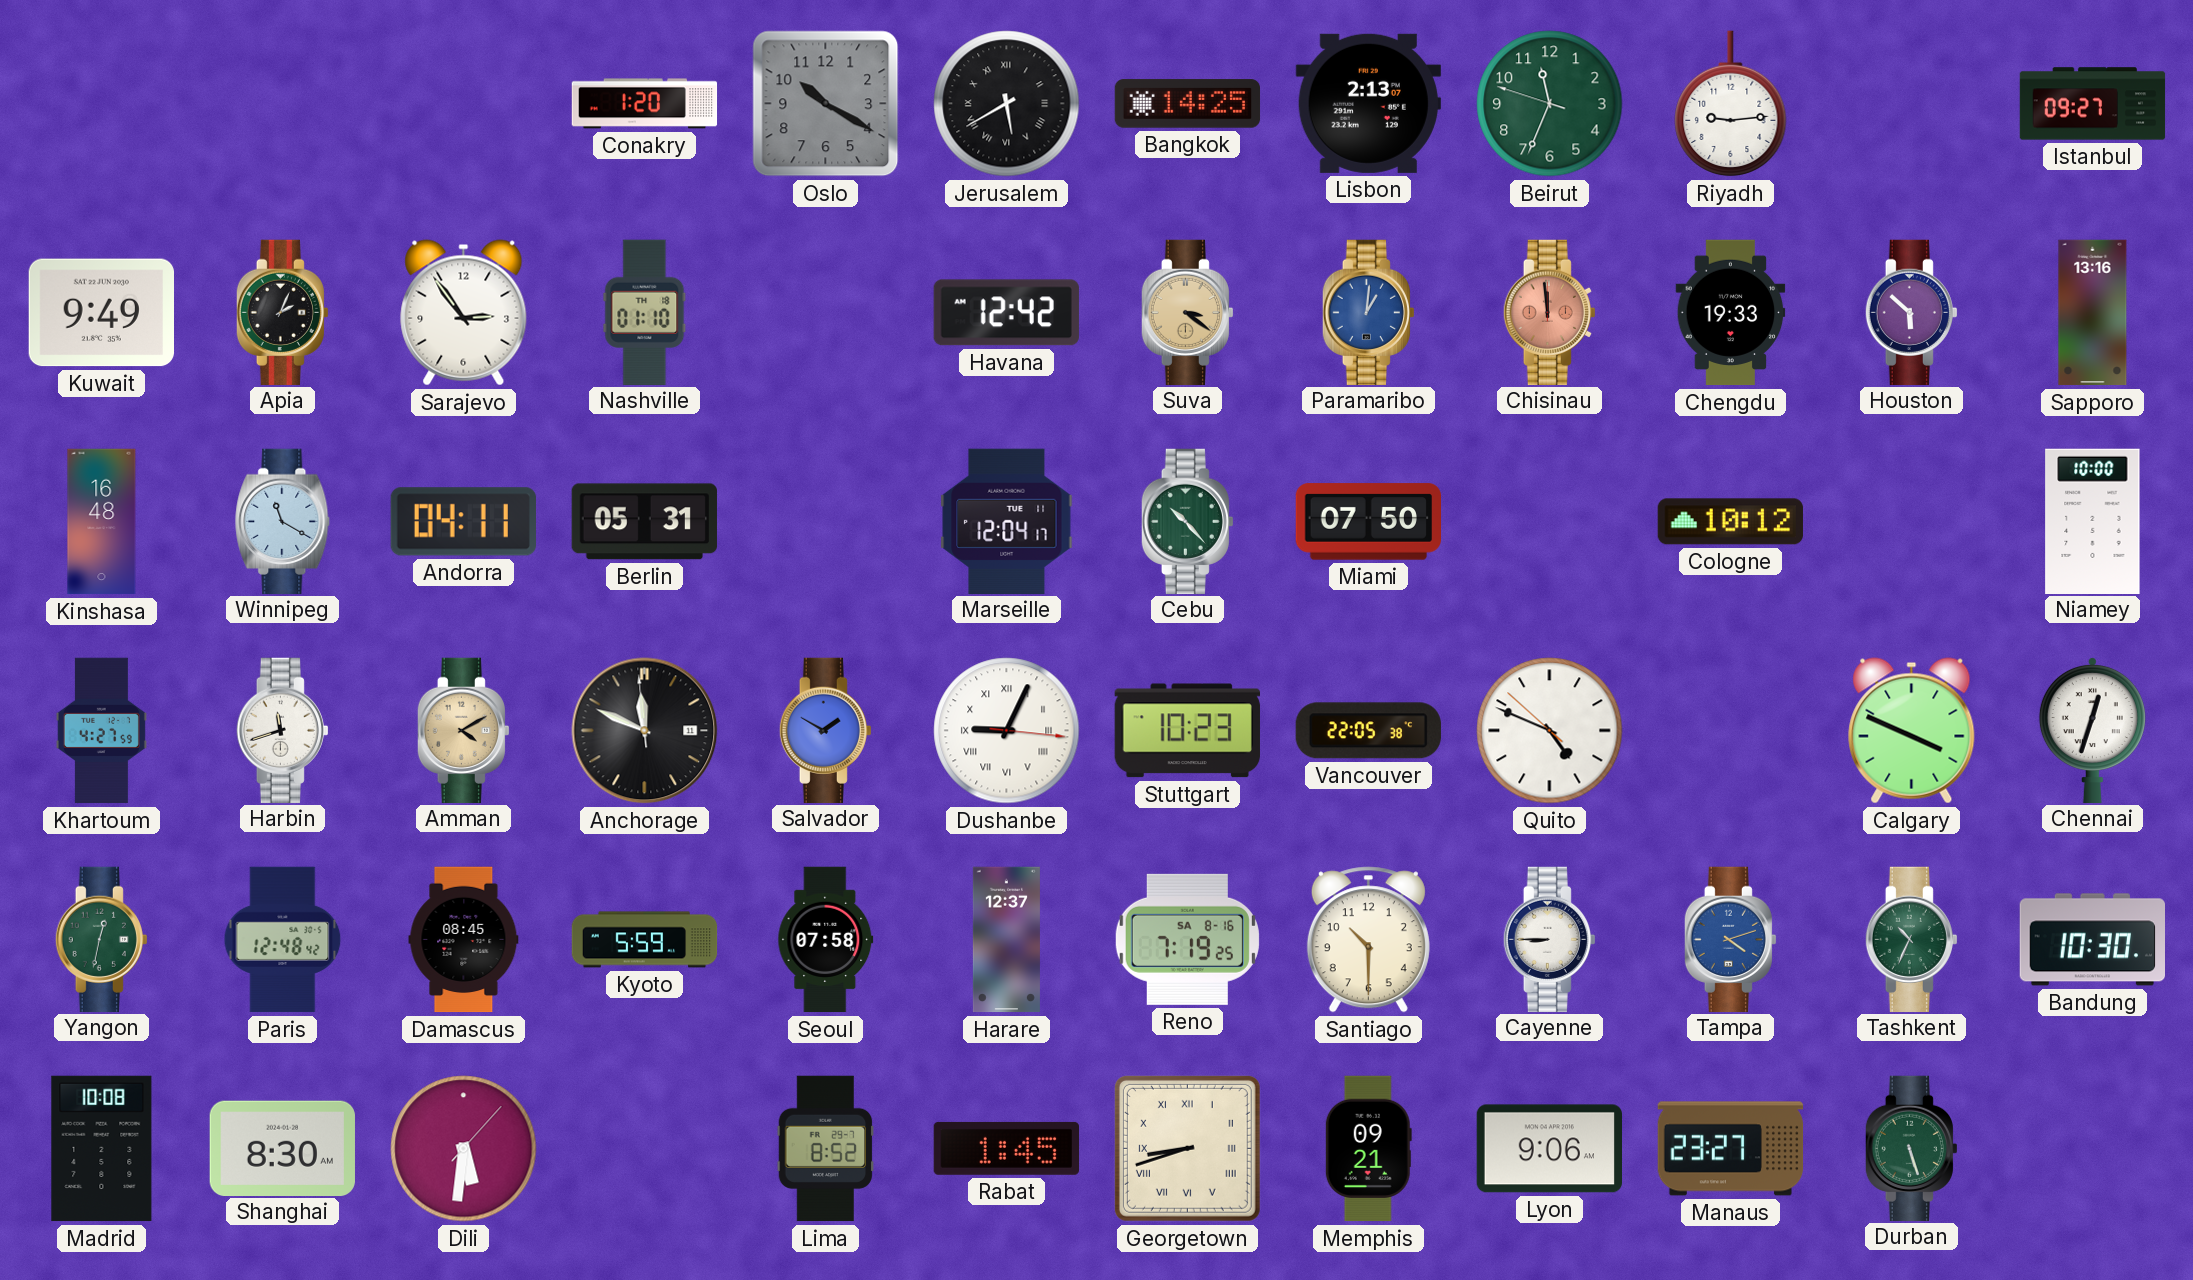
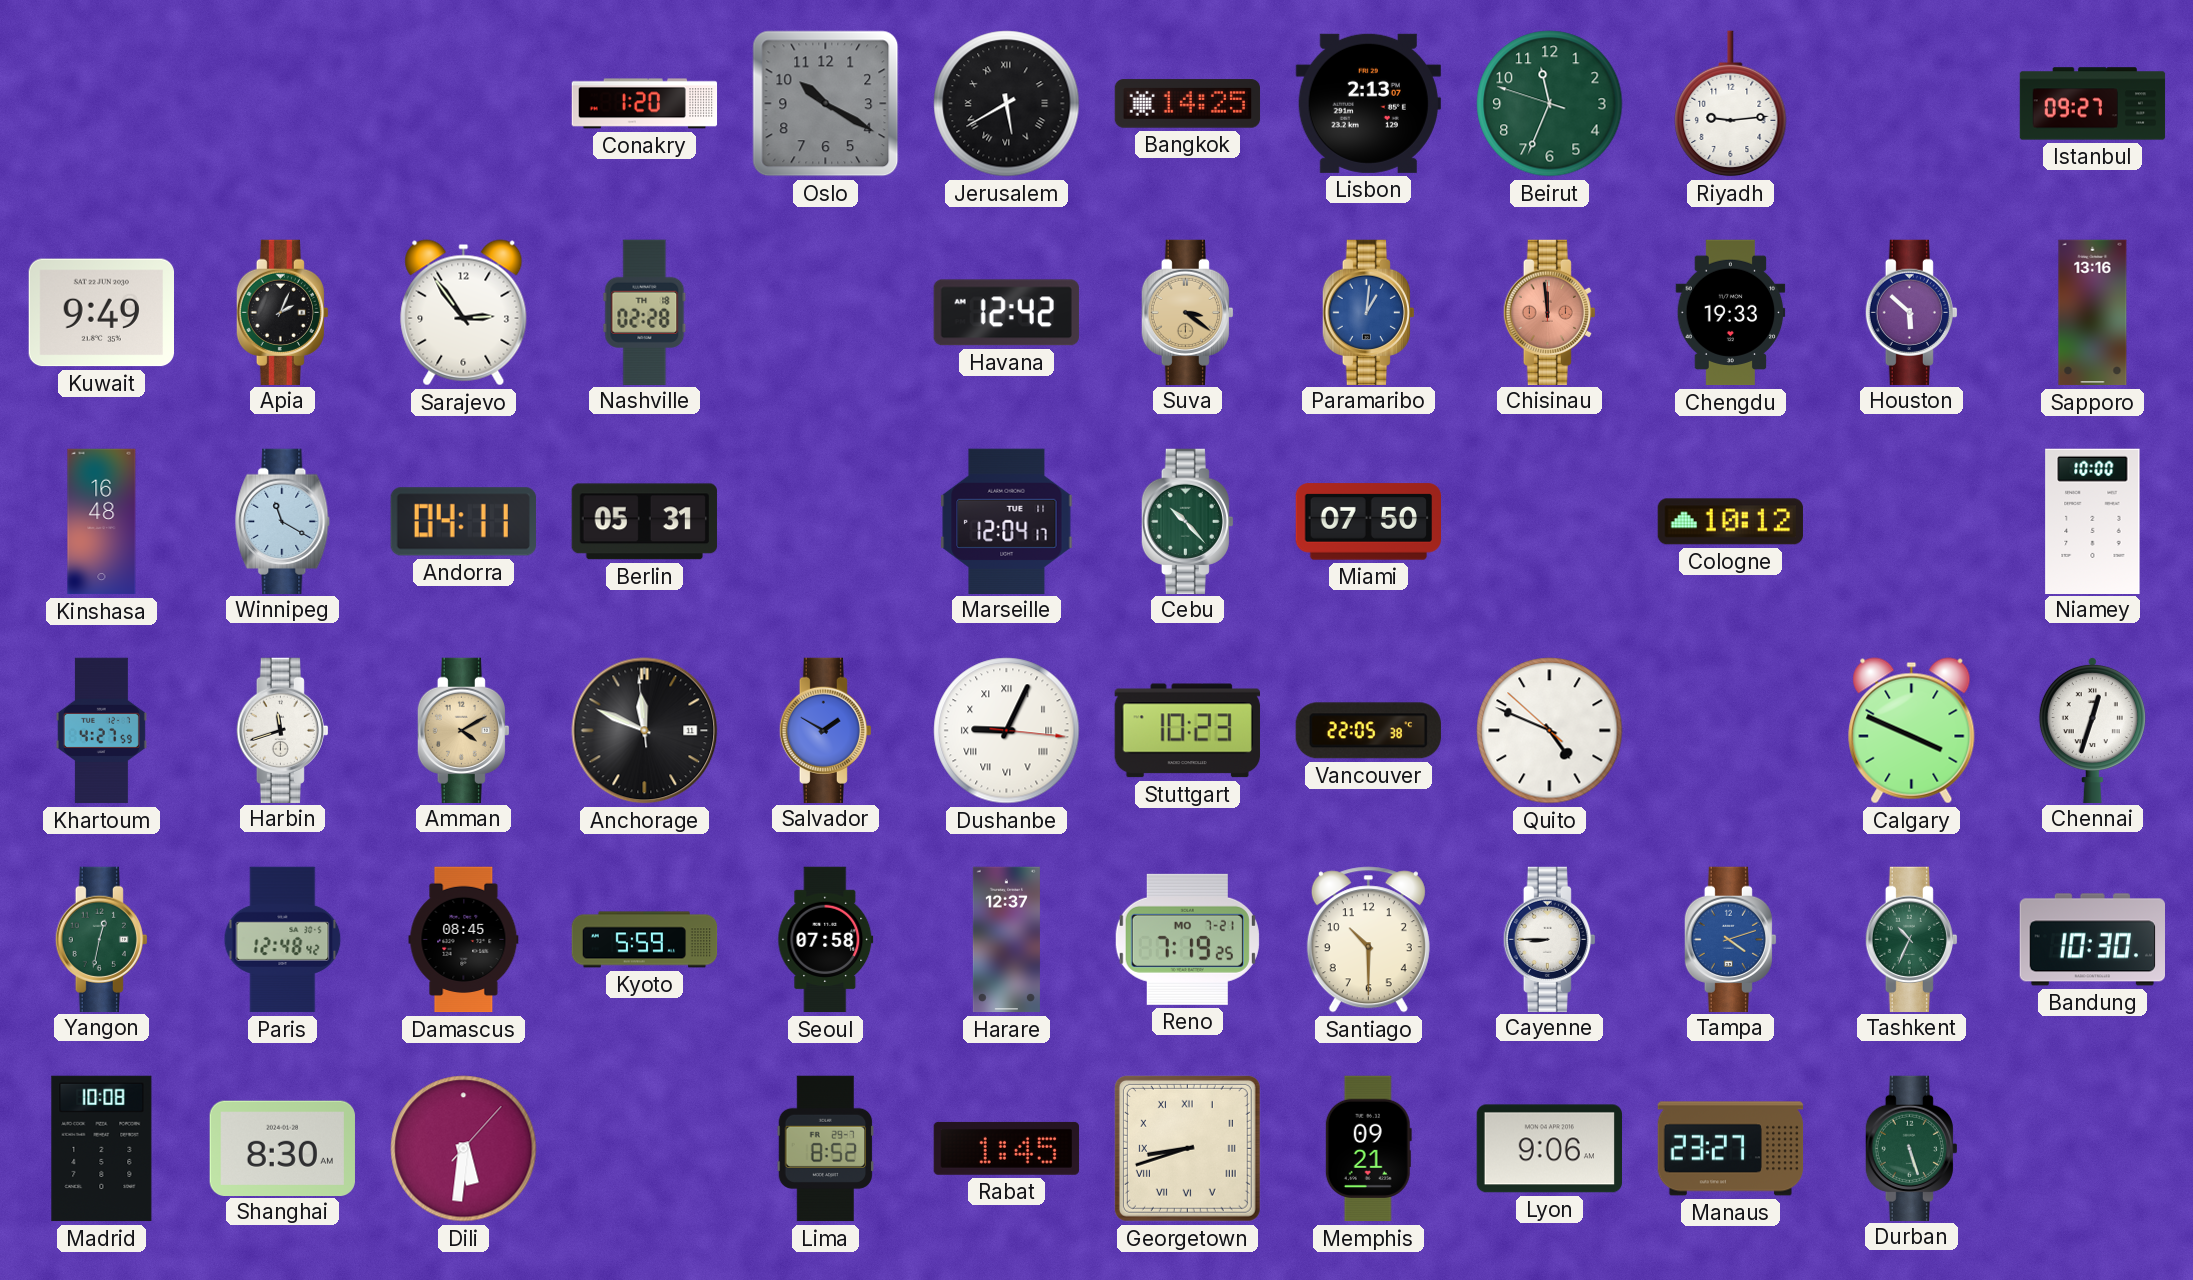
Nashville: 01:10 -> 02:28 (645, 312)
Reno date: SA 8-16 -> MO 7-21 (1187, 939)
